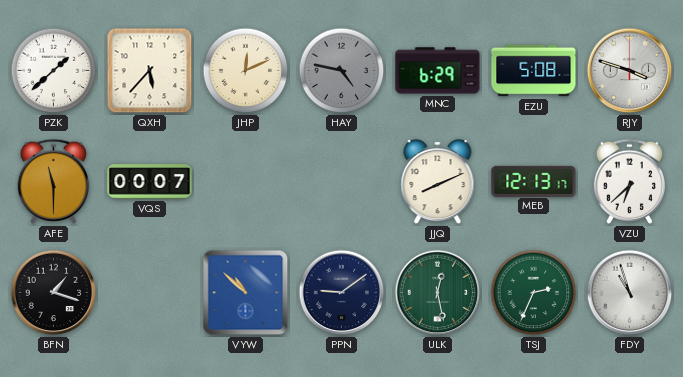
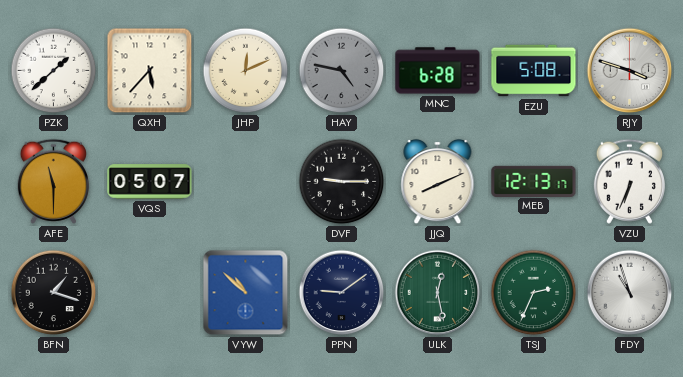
MNC: 6:29 -> 6:28 (438, 71)
VQS: 00:07 -> 05:07 (150, 182)
DVF: none -> 9:15 (342, 182)
VZU: 6:38 -> 6:34 (629, 181)
